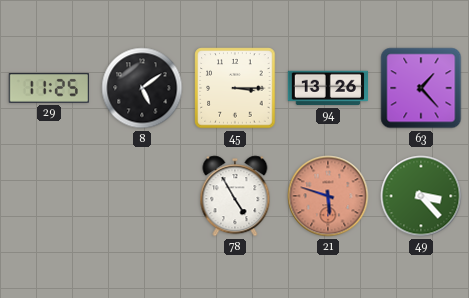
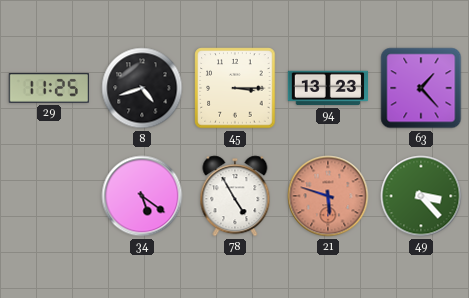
8: 5:09 -> 4:42 (142, 88)
94: 13:26 -> 13:23 (327, 88)
34: none -> 5:21 (142, 196)
